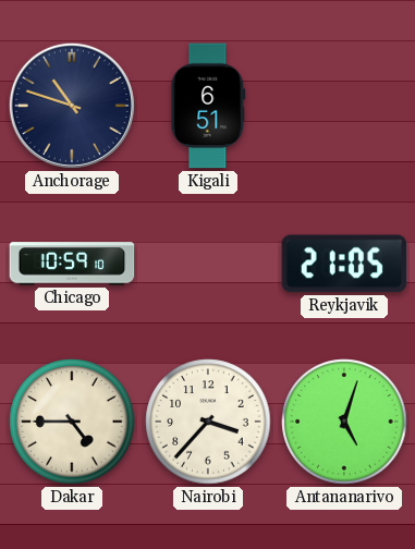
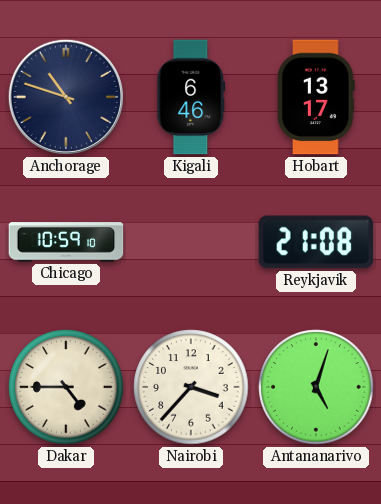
Kigali: 6:51 -> 6:46 (191, 97)
Hobart: none -> 13:17 (316, 97)
Reykjavik: 21:05 -> 21:08 (316, 242)
